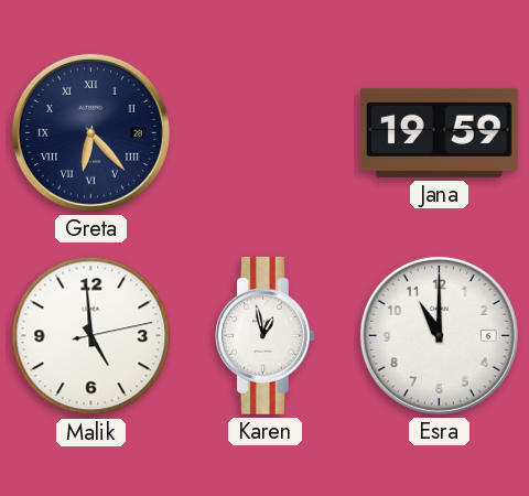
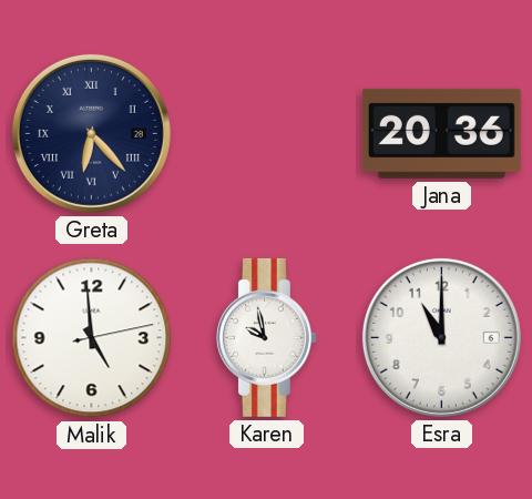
Jana: 19:59 -> 20:36 (441, 133)
Karen: 12:58 -> 9:58 (266, 337)
